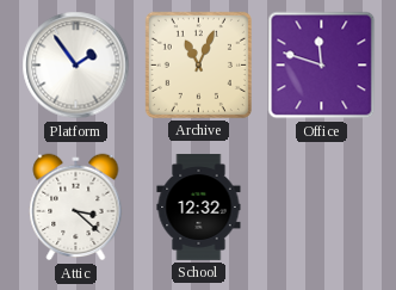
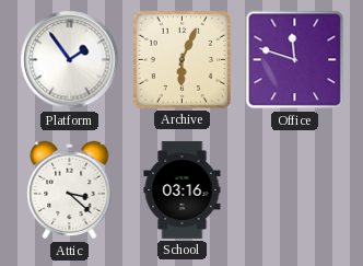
Archive: 11:04 -> 6:04 (181, 59)
School: 12:32 -> 03:16 (183, 189)
